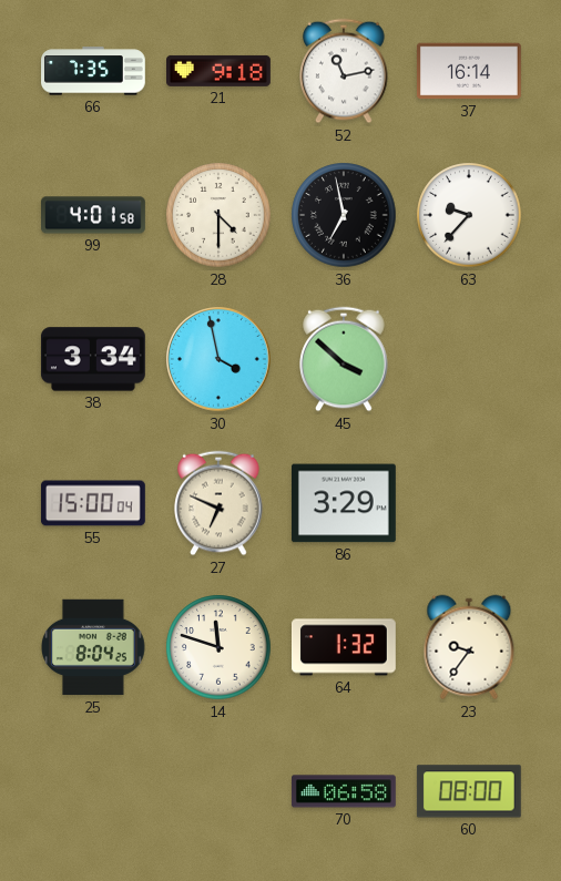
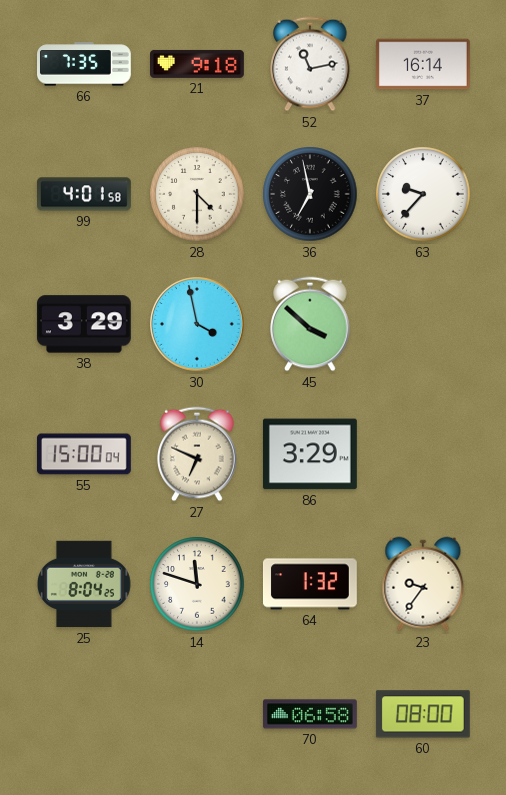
38: 3:34 -> 3:29 (84, 324)
